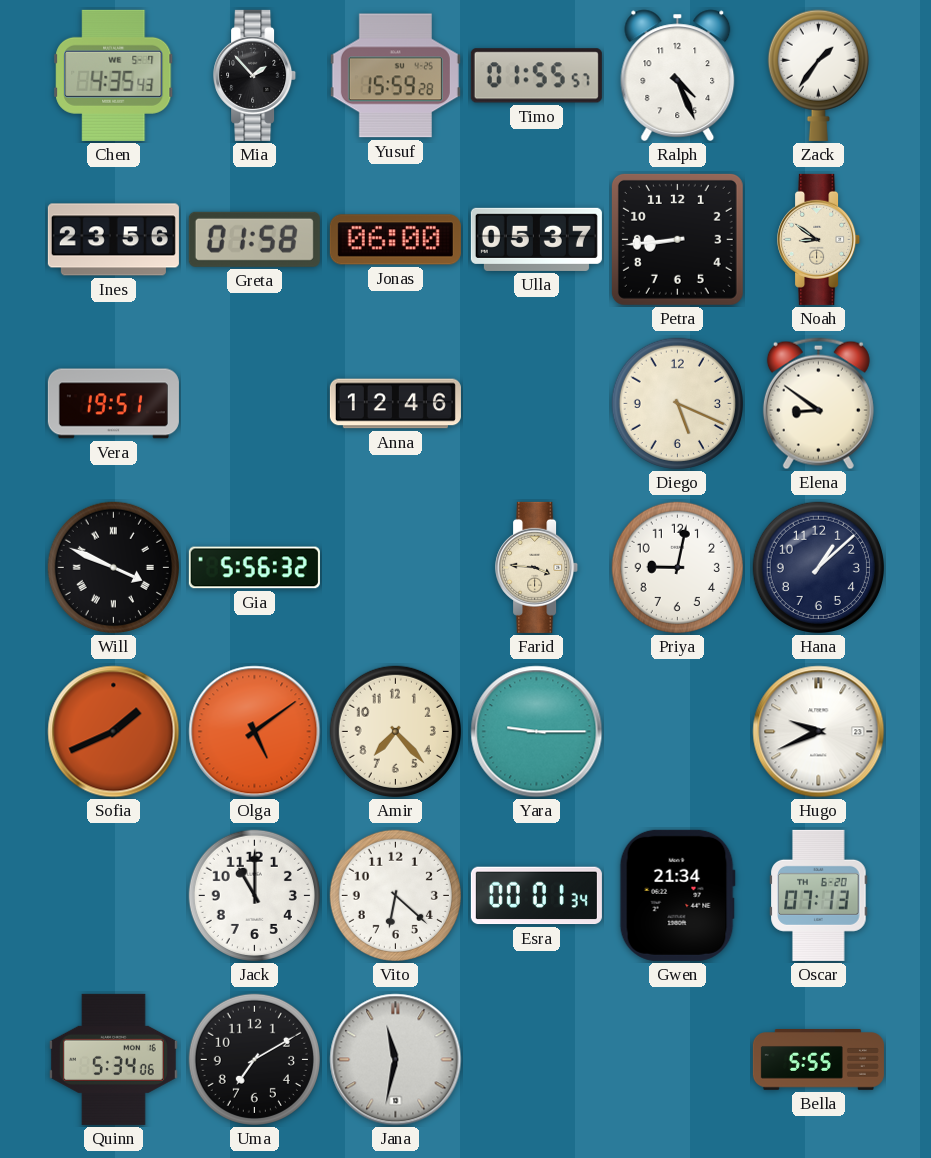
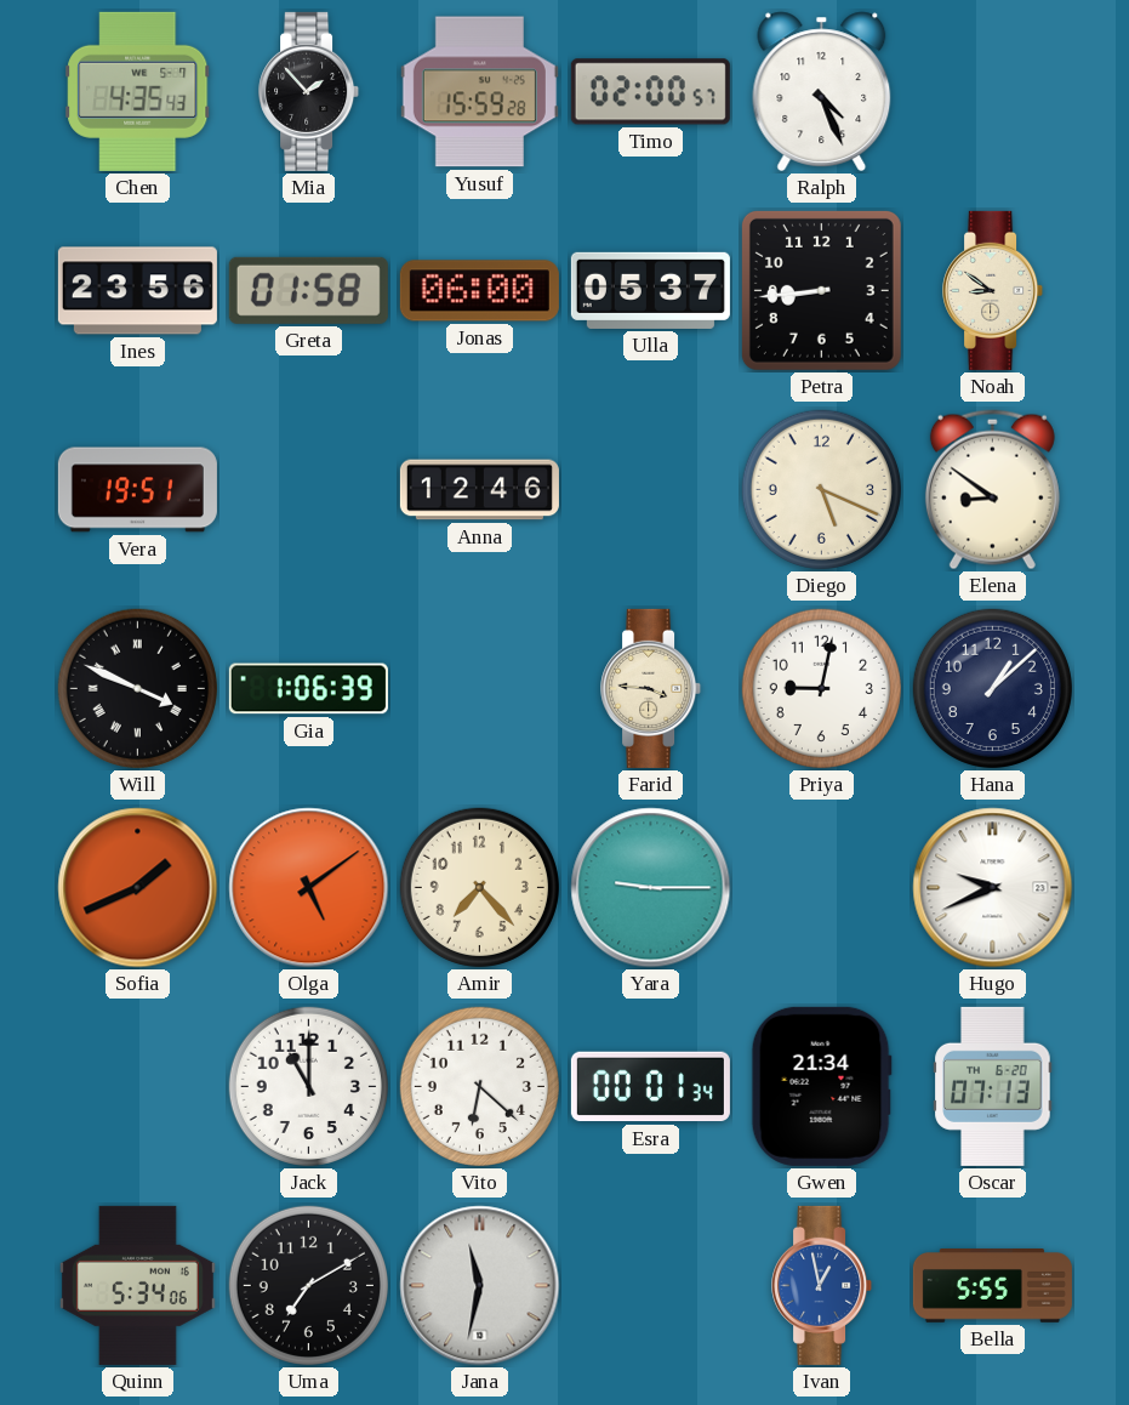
Timo: 01:55 -> 02:00 (650, 92)
Zack: 1:36 -> none (818, 75)
Gia: 5:56 -> 1:06 (308, 689)
Ivan: none -> 12:58 (822, 1285)
